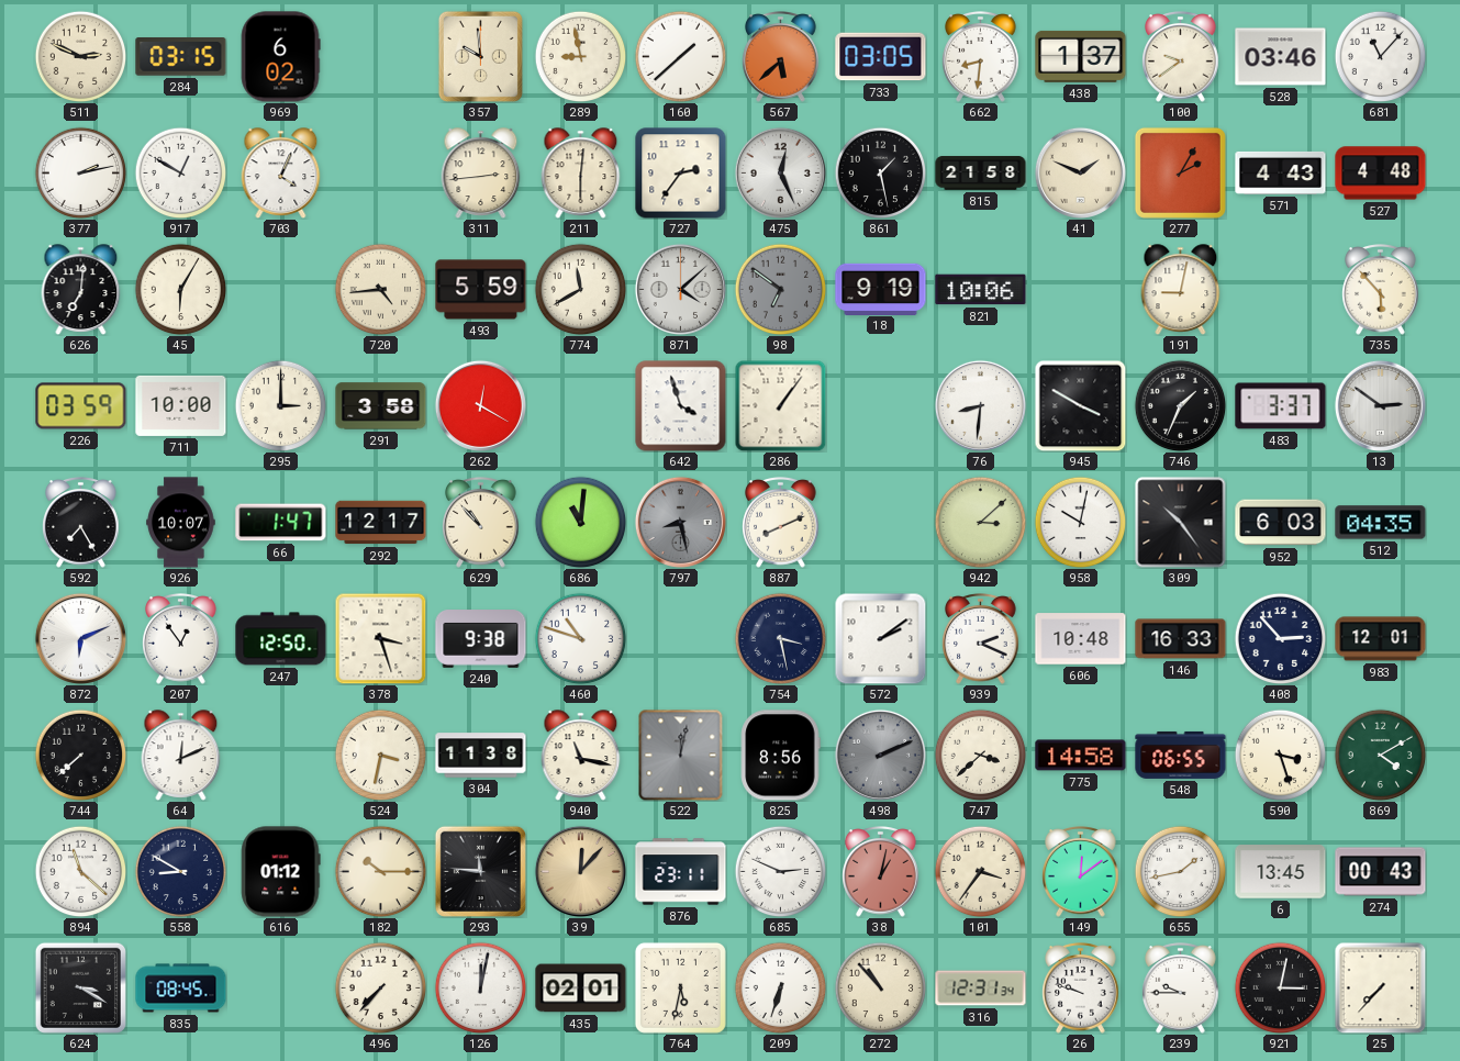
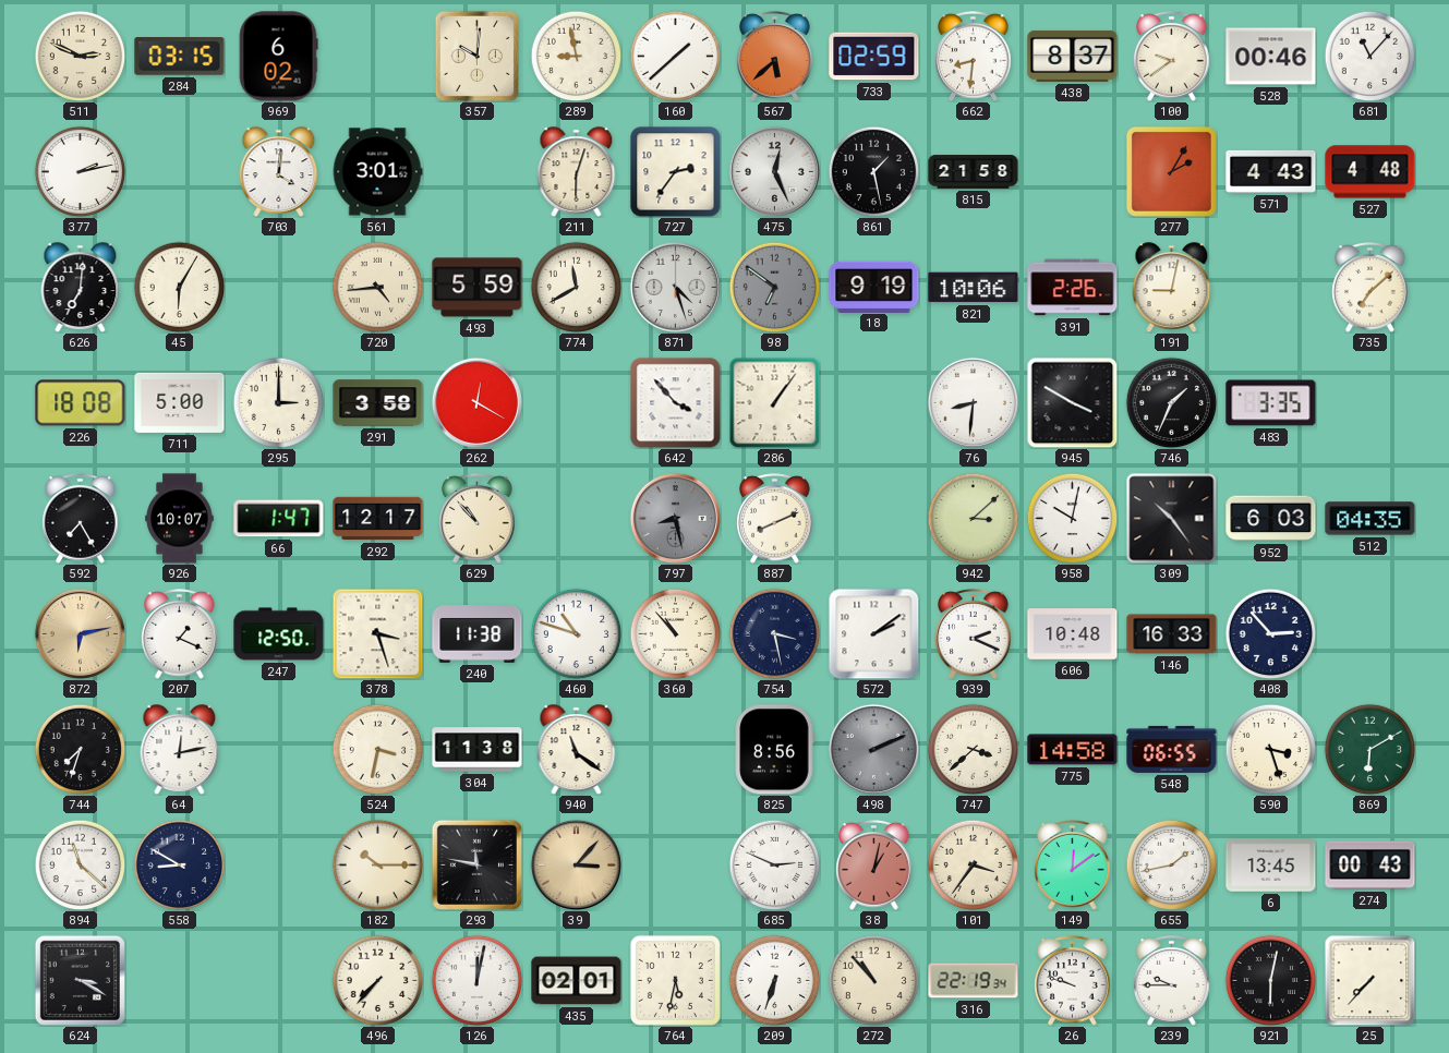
357: 9:59 -> 10:01 (476, 56)
733: 03:05 -> 02:59 (874, 57)
438: 1:37 -> 8:37 (1073, 56)
528: 03:46 -> 00:46 (1271, 57)
917: 12:50 -> none (180, 172)
703: 4:04 -> 4:01 (279, 172)
561: none -> 3:01 (377, 172)
311: 2:44 -> none (481, 174)
211: 6:01 -> 6:03 (577, 172)
41: 1:49 -> none (1080, 172)
871: 4:08 -> 4:27 (675, 287)
391: none -> 2:26 (1073, 288)
735: 5:53 -> 7:08 (1370, 288)
226: 03:59 -> 18:08 (81, 403)
711: 10:00 -> 5:00 (180, 402)
642: 3:57 -> 3:53 (676, 403)
483: 3:37 -> 3:35 (1271, 403)
13: 2:51 -> none (1380, 405)
686: 11:01 -> none (580, 522)
872: 6:11 -> 6:13 (80, 633)
872 dial: white -> champagne (80, 633)
207: 12:54 -> 1:19 (180, 634)
240: 9:38 -> 11:38 (478, 634)
360: none -> 10:53 (675, 633)
983: 12:01 -> none (1381, 639)
744: 7:38 -> 7:33 (80, 749)
64: 12:11 -> 12:13 (180, 750)
940: 11:17 -> 11:21 (577, 750)
522: 12:02 -> none (681, 755)
869: 4:10 -> 6:10 (1369, 749)
616: 01:12 -> none (281, 872)
293: 11:46 -> 11:47 (476, 864)
39: 12:07 -> 3:07 (576, 864)
876: 23:11 -> none (681, 872)
835: 08:45 -> none (181, 989)
316: 12:31 -> 22:19 (974, 981)
921: 3:02 -> 6:02 (1270, 980)
